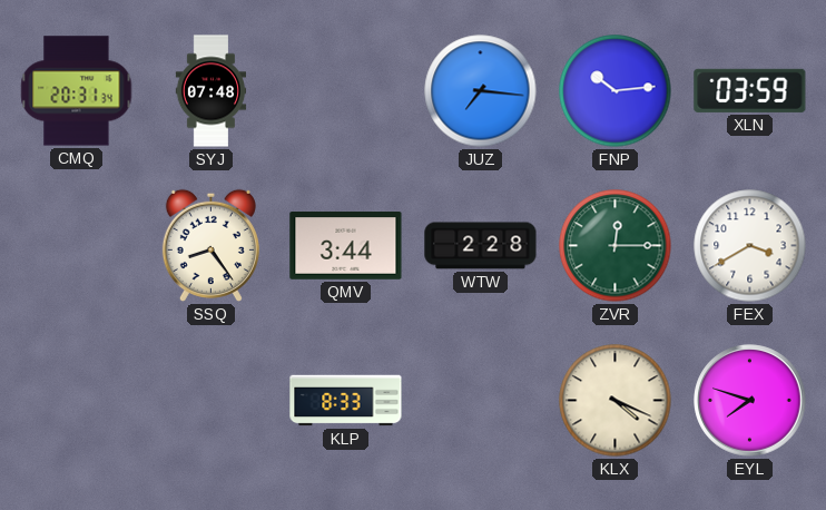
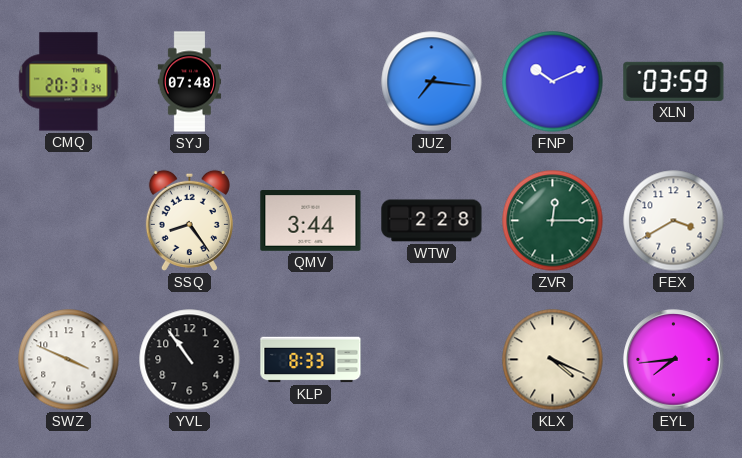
FNP: 10:14 -> 10:11 (553, 82)
SWZ: none -> 3:49 (69, 360)
YVL: none -> 10:54 (190, 360)
EYL: 7:48 -> 7:44 (674, 360)
